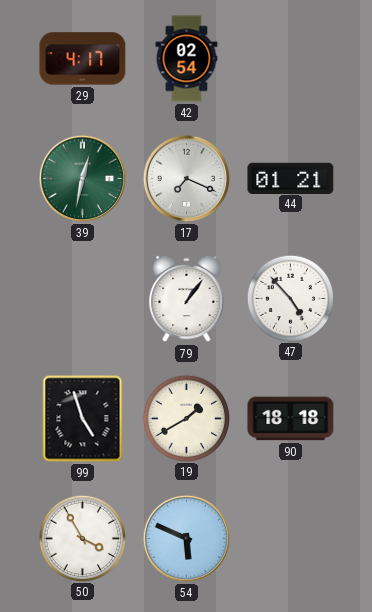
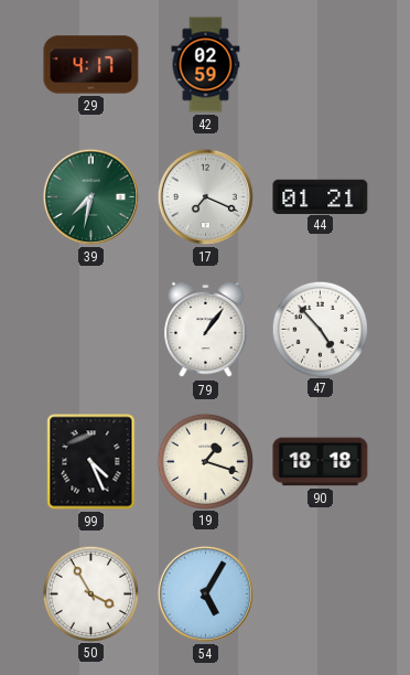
42: 02:54 -> 02:59 (206, 65)
39: 12:32 -> 7:32 (90, 196)
99: 4:57 -> 4:26 (91, 462)
19: 1:40 -> 1:18 (205, 461)
54: 5:49 -> 5:05 (205, 593)
